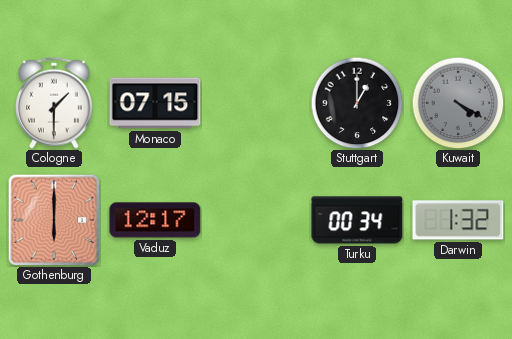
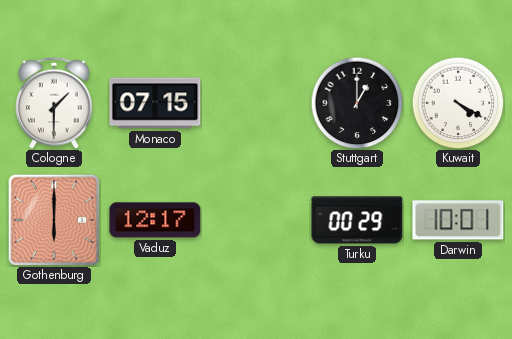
Kuwait dial: grey -> white (458, 103)
Turku: 00:34 -> 00:29 (357, 220)
Darwin: 1:32 -> 10:01 (458, 220)
